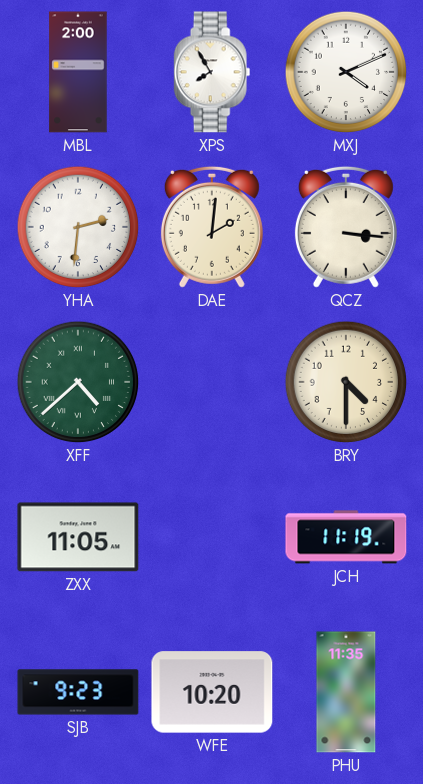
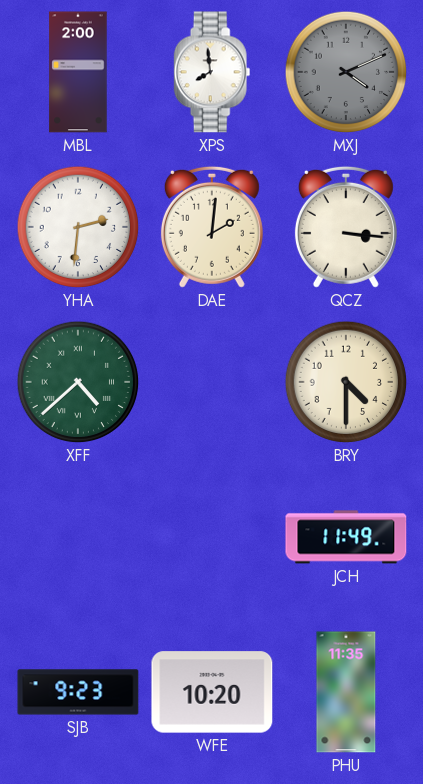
XPS: 7:55 -> 7:59 (212, 72)
MXJ dial: white -> grey (346, 72)
ZXX: 11:05 -> none (78, 537)
JCH: 11:19 -> 11:49 (346, 537)
